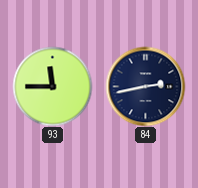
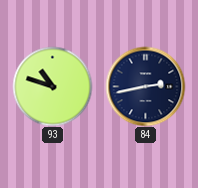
93: 11:45 -> 10:48 (52, 86)
